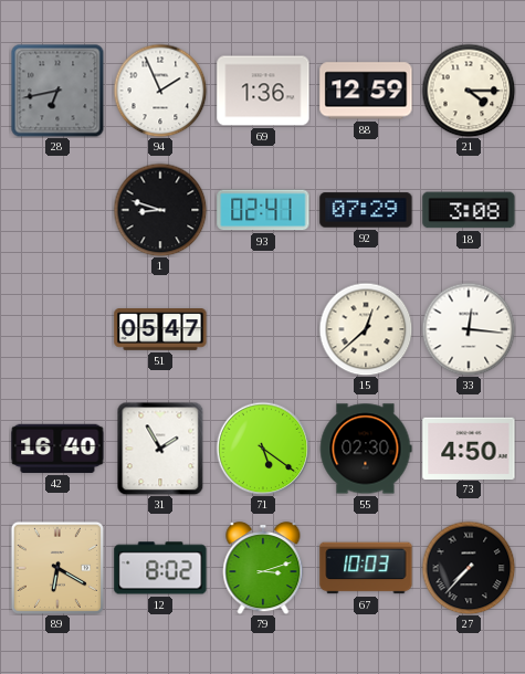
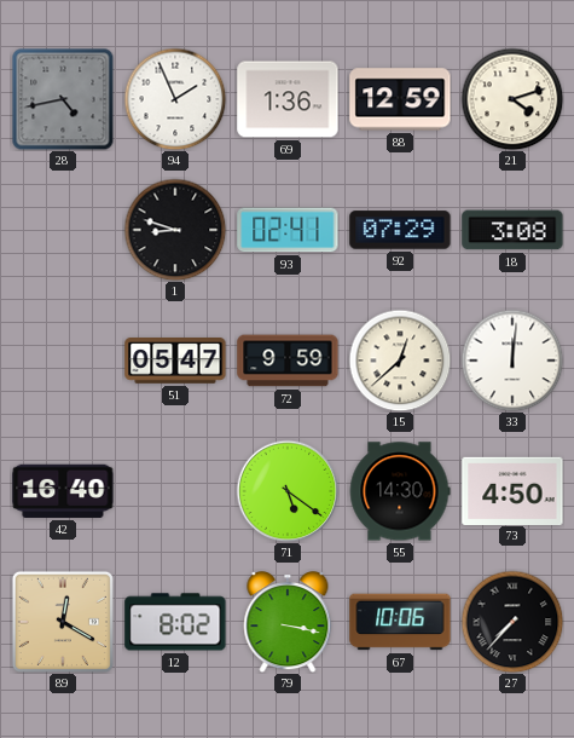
28: 6:43 -> 4:43 (63, 99)
21: 4:15 -> 4:12 (512, 99)
72: none -> 9:59 (288, 361)
33: 12:16 -> 12:01 (512, 361)
31: 1:55 -> none (160, 449)
55: 02:30 -> 14:30 (400, 491)
89: 6:20 -> 12:20 (63, 622)
79: 3:12 -> 3:17 (288, 622)
67: 10:03 -> 10:06 (400, 622)
